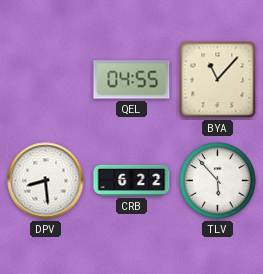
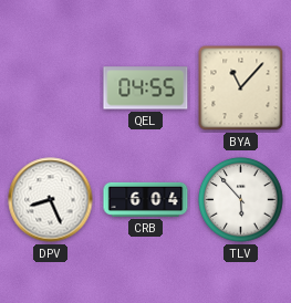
DPV: 8:29 -> 8:26 (51, 200)
CRB: 6:22 -> 6:04 (146, 199)
